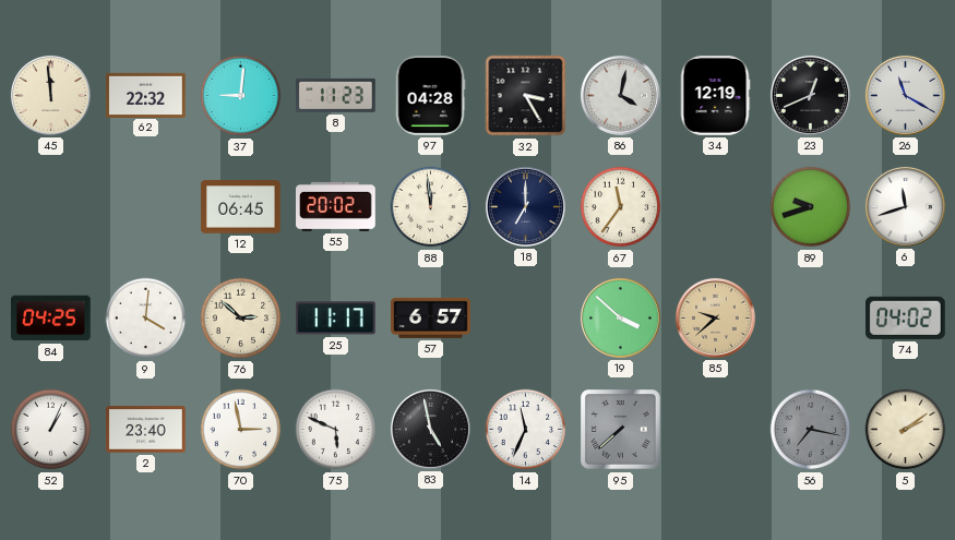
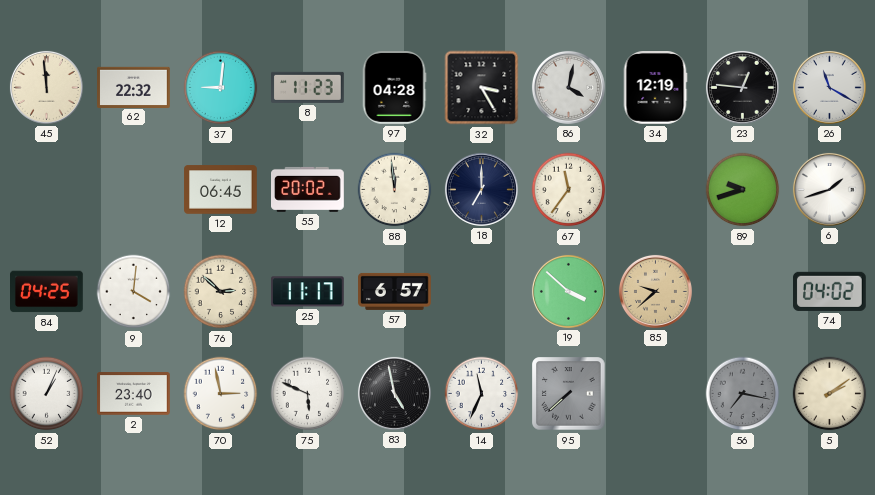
23: 12:41 -> 12:46 (742, 87)
6: 11:42 -> 1:42 (829, 189)
